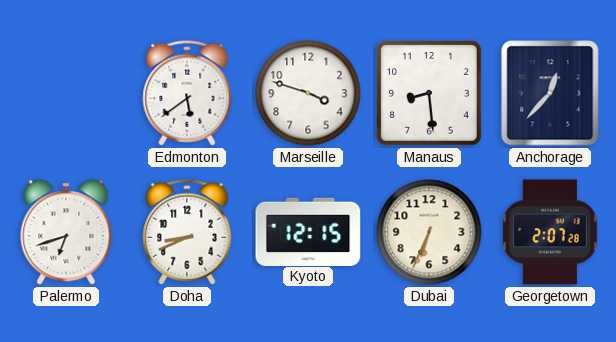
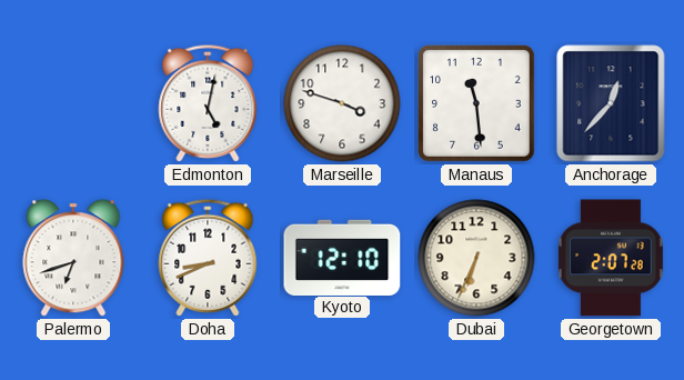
Edmonton: 5:39 -> 5:02 (208, 103)
Manaus: 8:29 -> 11:29 (477, 104)
Kyoto: 12:15 -> 12:10 (342, 257)
